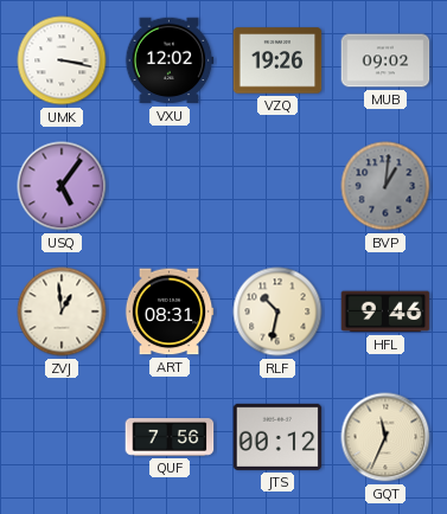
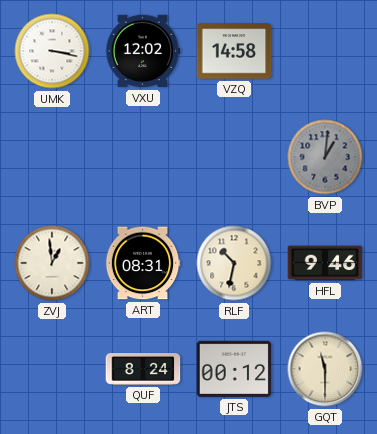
VZQ: 19:26 -> 14:58 (234, 51)
MUB: 09:02 -> none (385, 60)
USQ: 5:06 -> none (62, 186)
QUF: 7:56 -> 8:24 (143, 370)
GQT: 11:34 -> 11:30 (325, 369)
